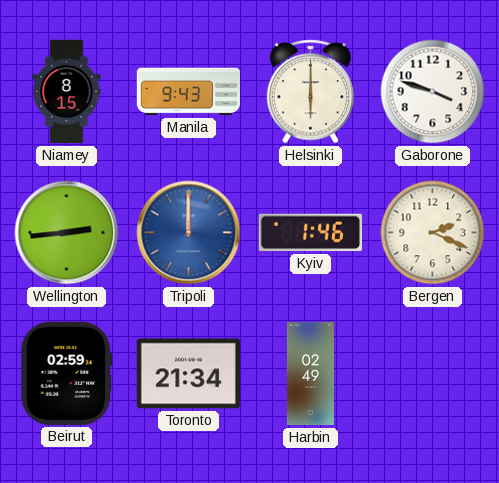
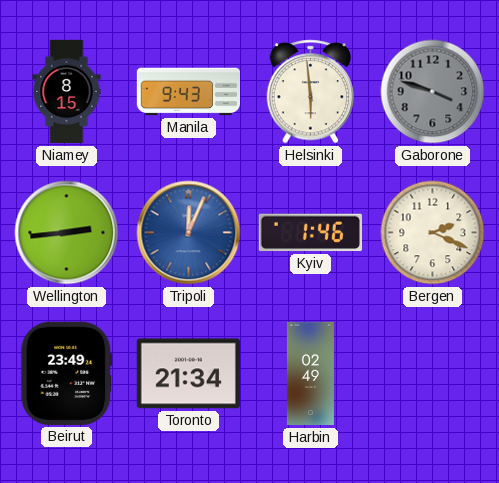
Helsinki: 6:00 -> 5:59 (310, 92)
Gaborone dial: white -> grey (433, 92)
Tripoli: 12:00 -> 12:04 (189, 233)
Beirut: 02:59 -> 23:49 (67, 373)
